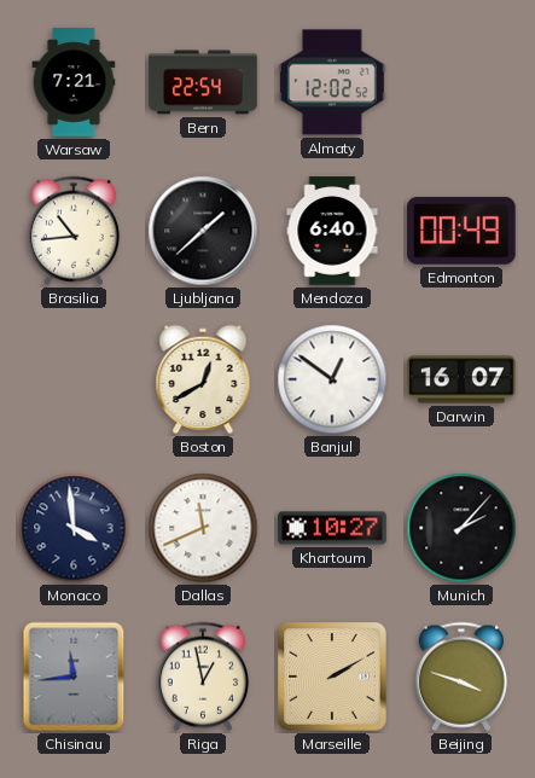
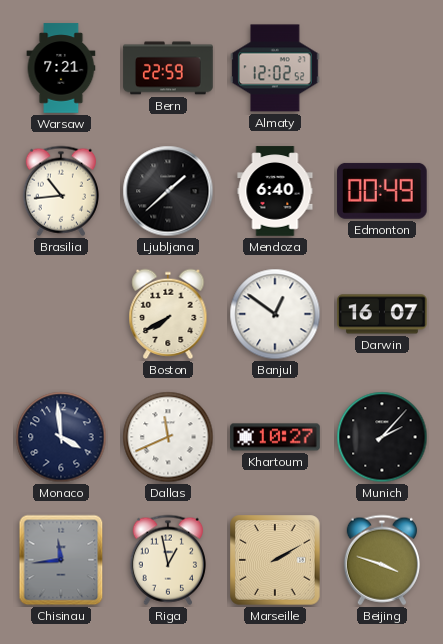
Bern: 22:54 -> 22:59 (168, 68)
Boston: 12:40 -> 7:40 (168, 314)
